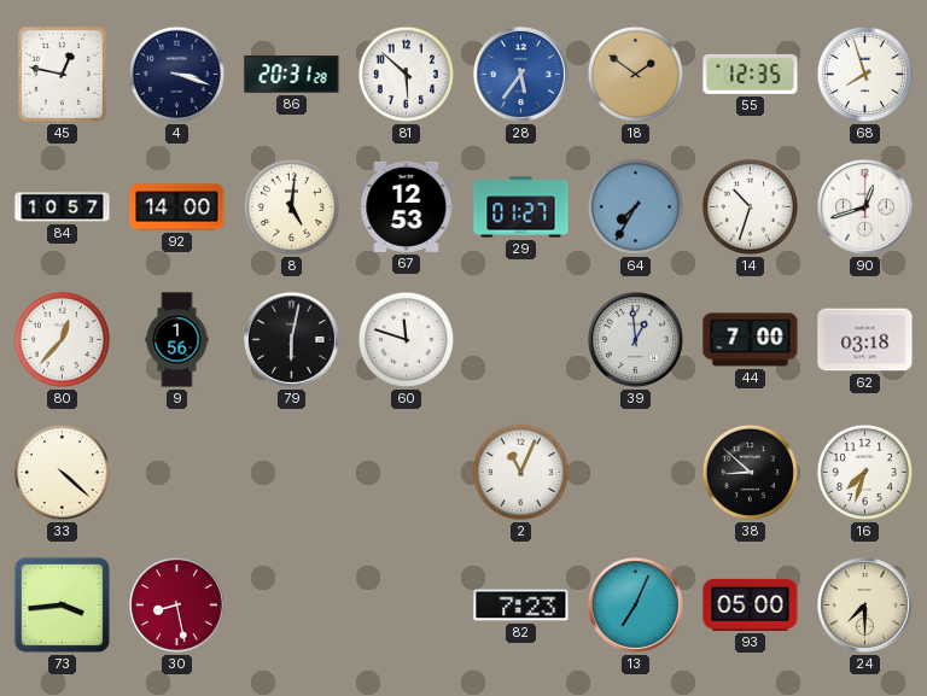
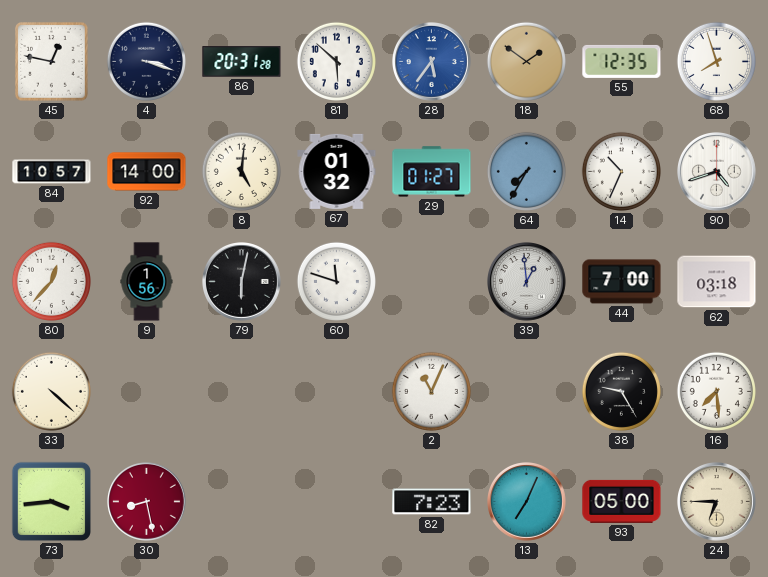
67: 12:53 -> 01:32 (337, 171)
14: 10:33 -> 10:34 (621, 171)
90: 12:42 -> 4:42 (717, 172)
38: 8:52 -> 9:25 (621, 391)
16: 7:33 -> 7:29 (716, 391)
24: 7:30 -> 6:45 (717, 502)
